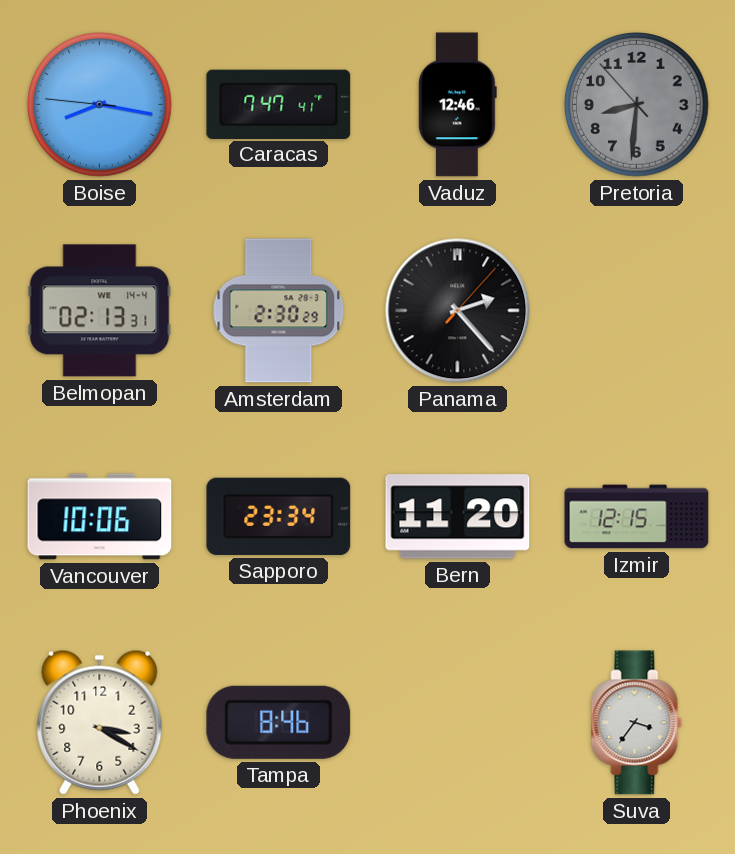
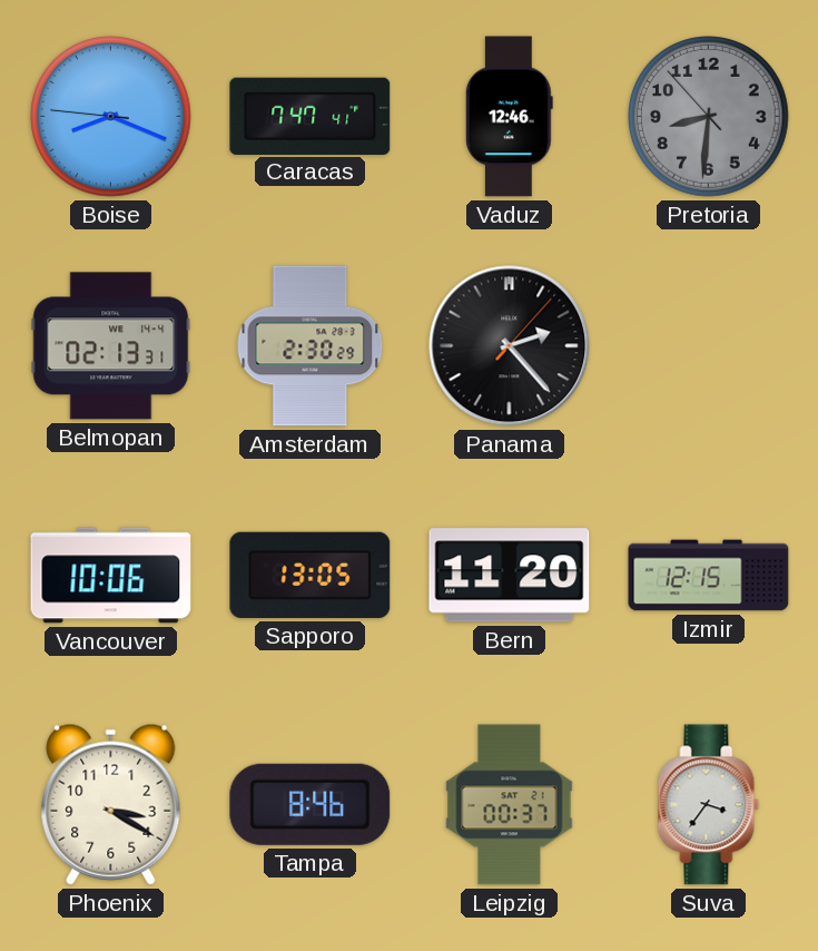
Boise: 8:16 -> 8:18 (111, 117)
Sapporo: 23:34 -> 13:05 (311, 575)
Leipzig: none -> 00:37 (510, 805)
